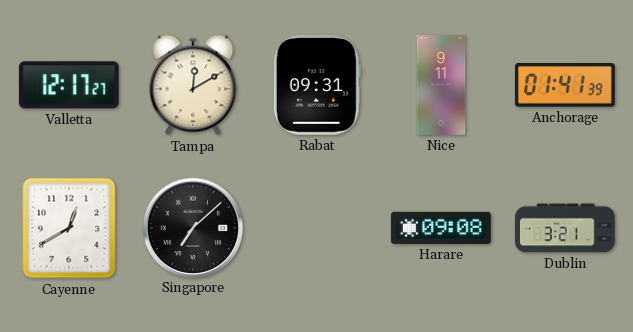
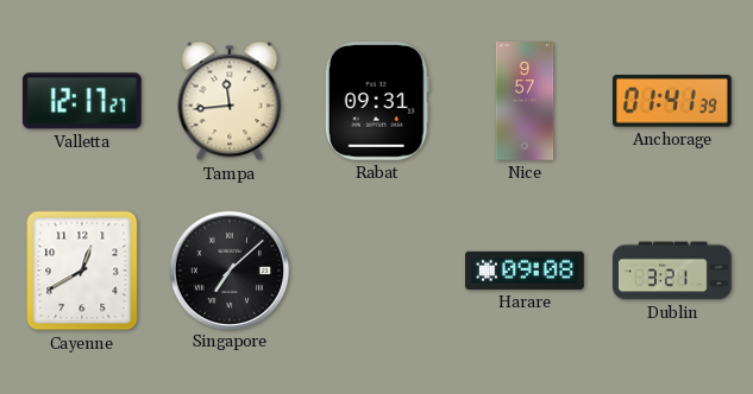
Tampa: 12:10 -> 11:44 (230, 101)
Nice: 9:11 -> 9:57 (525, 101)
